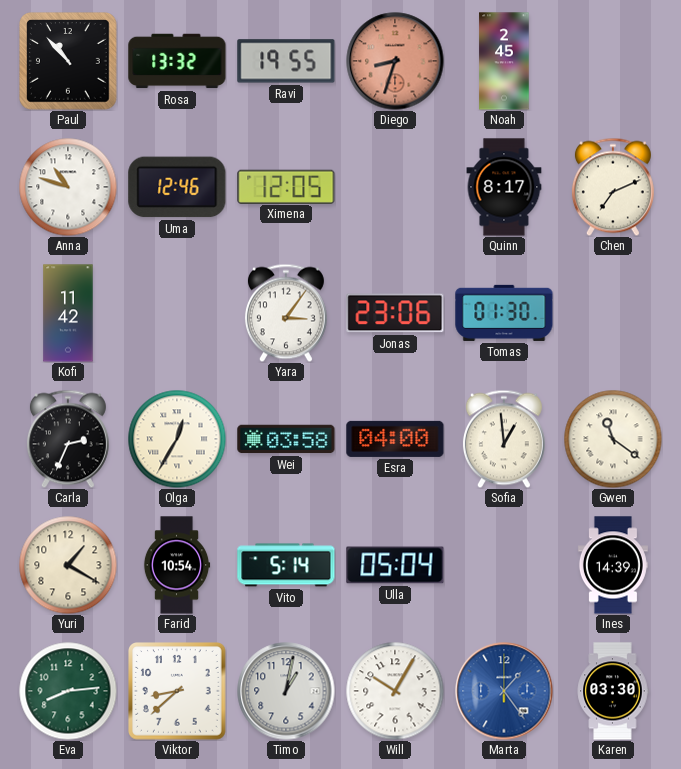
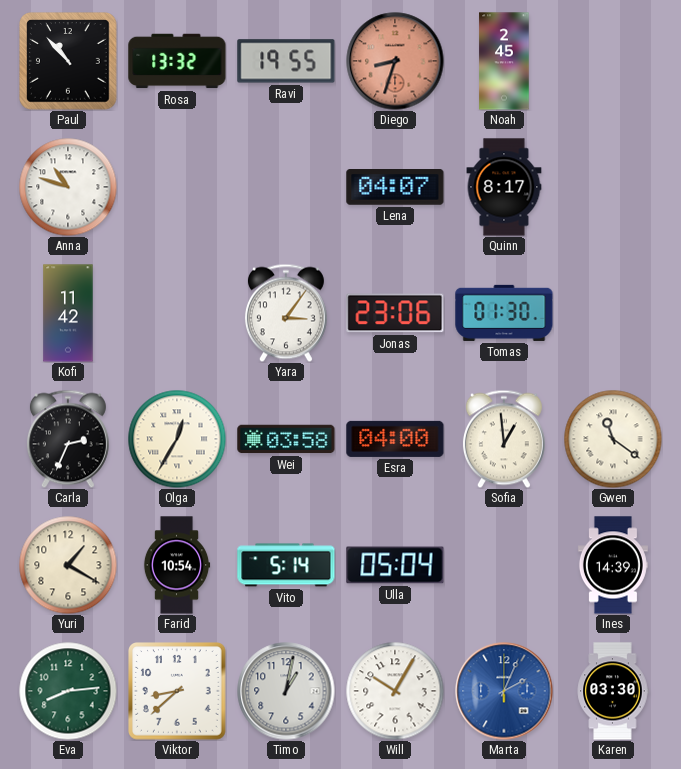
Uma: 12:46 -> none (177, 187)
Ximena: 12:05 -> none (286, 186)
Lena: none -> 04:07 (395, 188)
Chen: 7:11 -> none (613, 187)
Marta: 1:24 -> 2:04 (504, 691)
